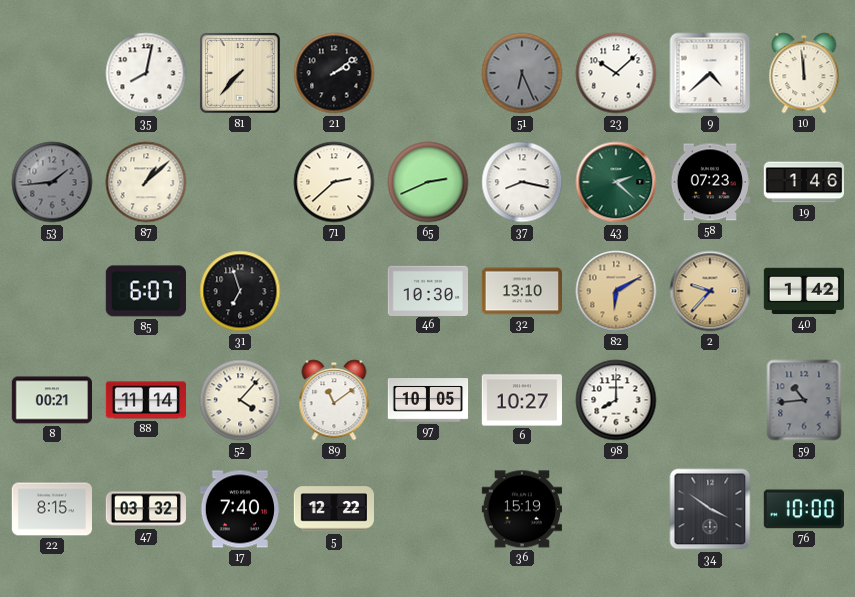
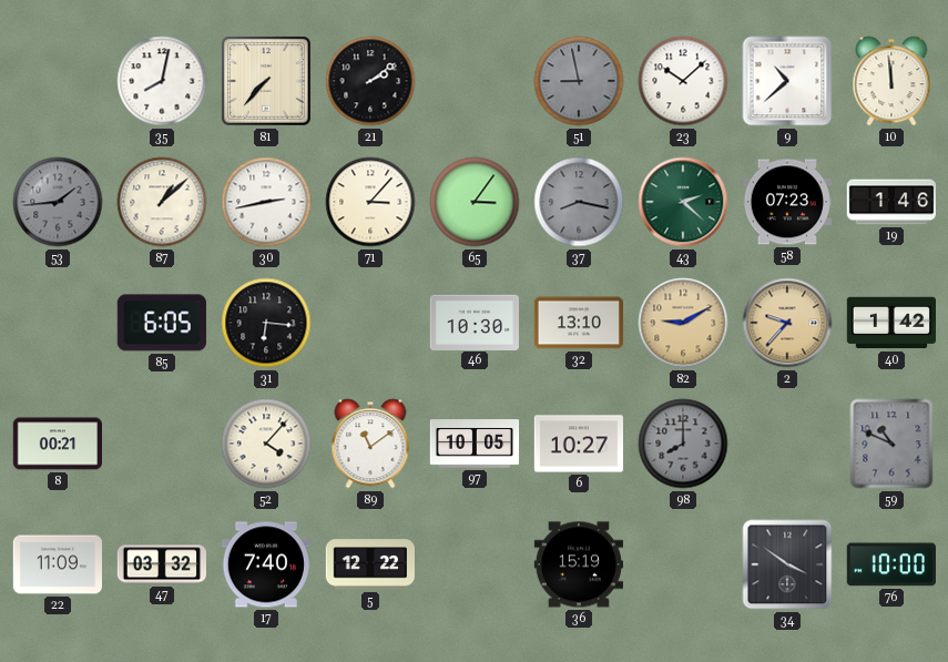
51: 6:26 -> 8:58 (579, 81)
9: 4:38 -> 10:38 (787, 81)
30: none -> 2:43 (266, 202)
71: 2:38 -> 3:07 (370, 202)
65: 2:41 -> 3:06 (475, 202)
37 dial: white -> grey (579, 202)
85: 6:07 -> 6:05 (162, 323)
31: 6:57 -> 6:16 (266, 323)
82: 6:10 -> 9:10 (683, 323)
88: 11:14 -> none (146, 400)
98 dial: white -> grey (683, 444)
59: 10:44 -> 10:49 (891, 444)
22: 8:15 -> 11:09 (58, 564)
